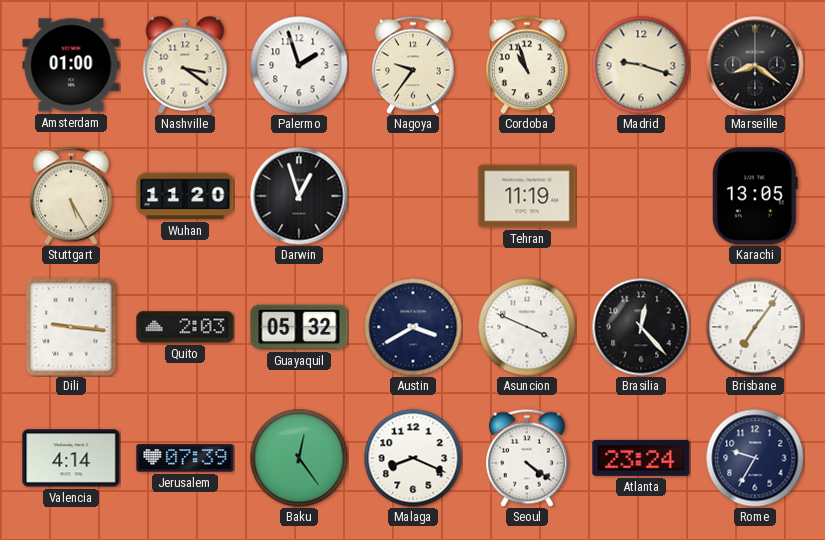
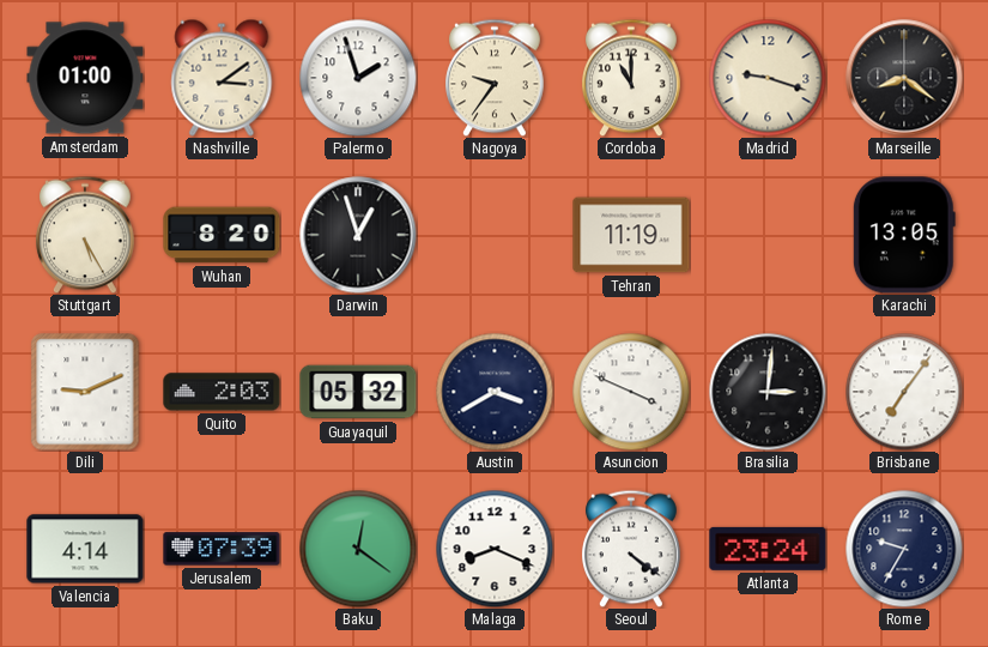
Nashville: 3:21 -> 3:09 (222, 78)
Cordoba: 10:57 -> 11:00 (632, 78)
Wuhan: 11:20 -> 8:20 (222, 235)
Dili: 9:16 -> 9:11 (85, 392)
Brasilia: 12:23 -> 3:01 (768, 392)
Baku: 12:24 -> 12:21 (358, 549)
